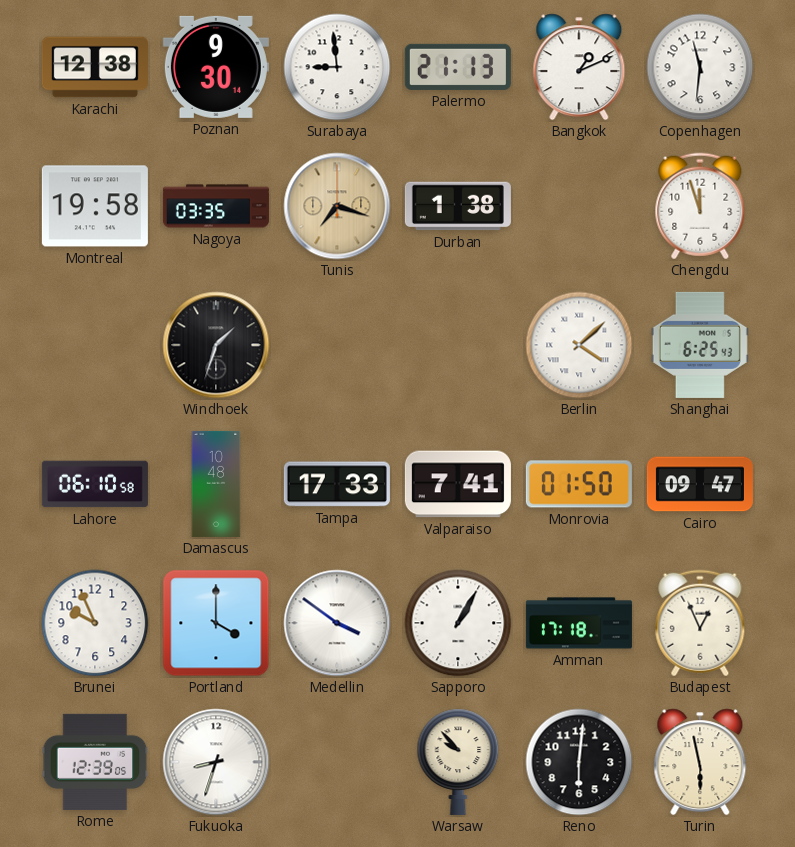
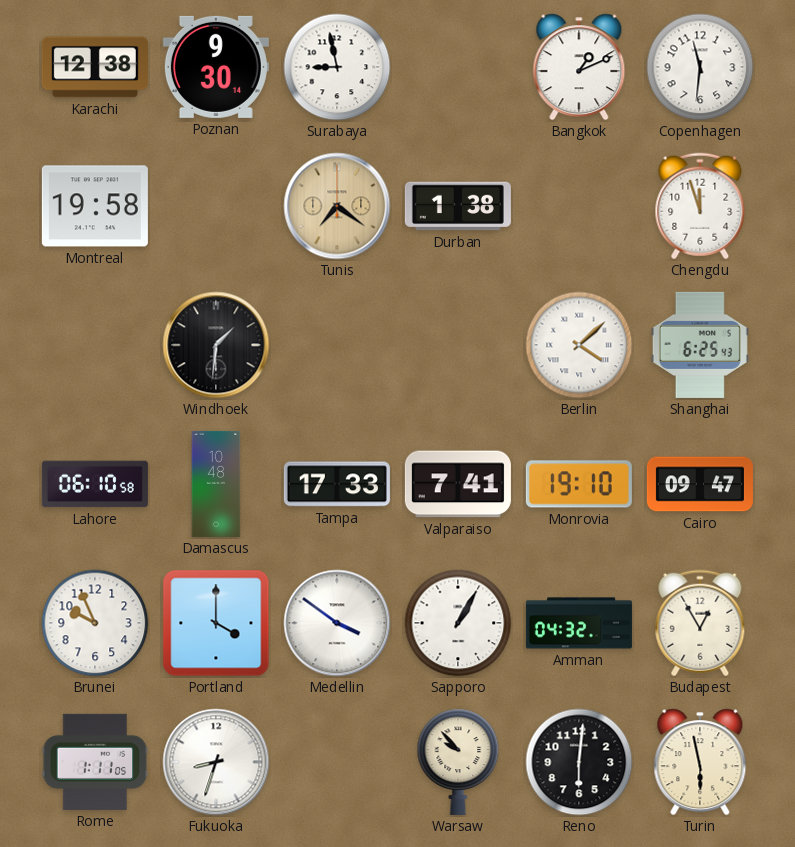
Surabaya: 8:59 -> 8:58 (337, 67)
Palermo: 21:13 -> none (458, 67)
Nagoya: 03:35 -> none (216, 206)
Tunis: 7:18 -> 7:21 (337, 206)
Windhoek: 1:33 -> 1:31 (216, 345)
Monrovia: 01:50 -> 19:10 (579, 484)
Amman: 17:18 -> 04:32 (579, 623)
Budapest: 12:56 -> 12:55 (700, 623)
Rome: 12:39 -> 1:11 (95, 762)
